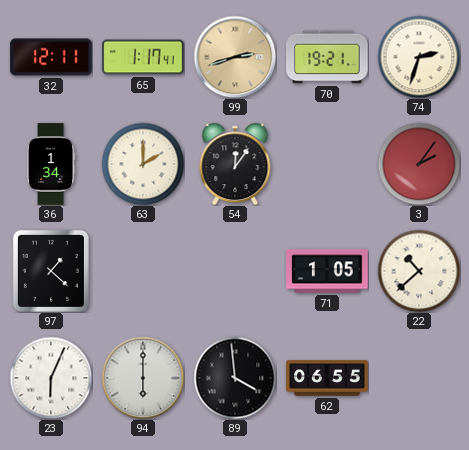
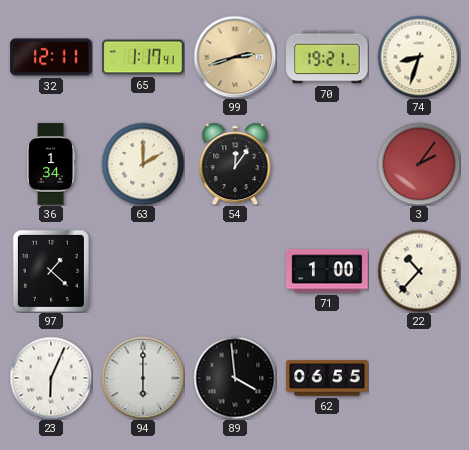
74: 2:33 -> 8:33 (419, 57)
71: 1:05 -> 1:00 (327, 271)
22: 10:38 -> 10:37 (419, 271)
